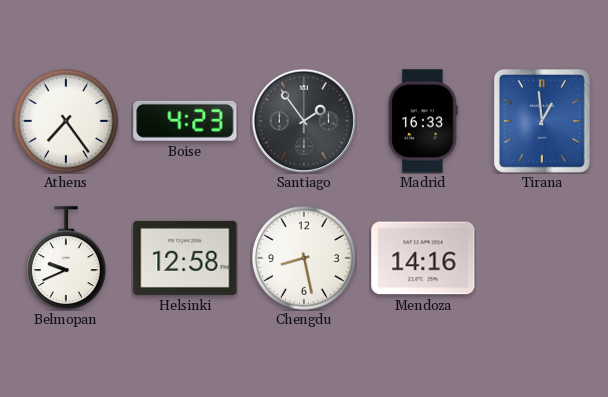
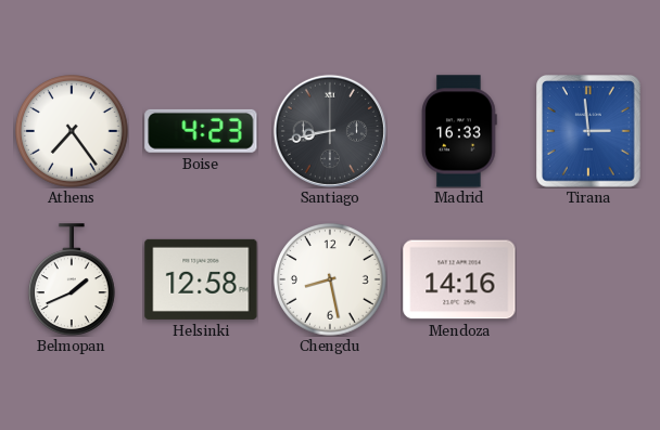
Santiago: 1:54 -> 8:43 (330, 131)
Tirana: 12:59 -> 2:59 (589, 132)
Belmopan: 9:41 -> 1:41 (73, 279)
